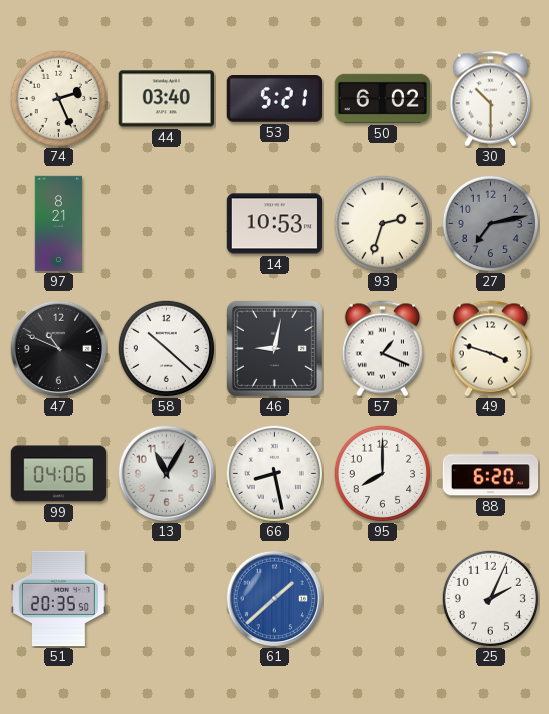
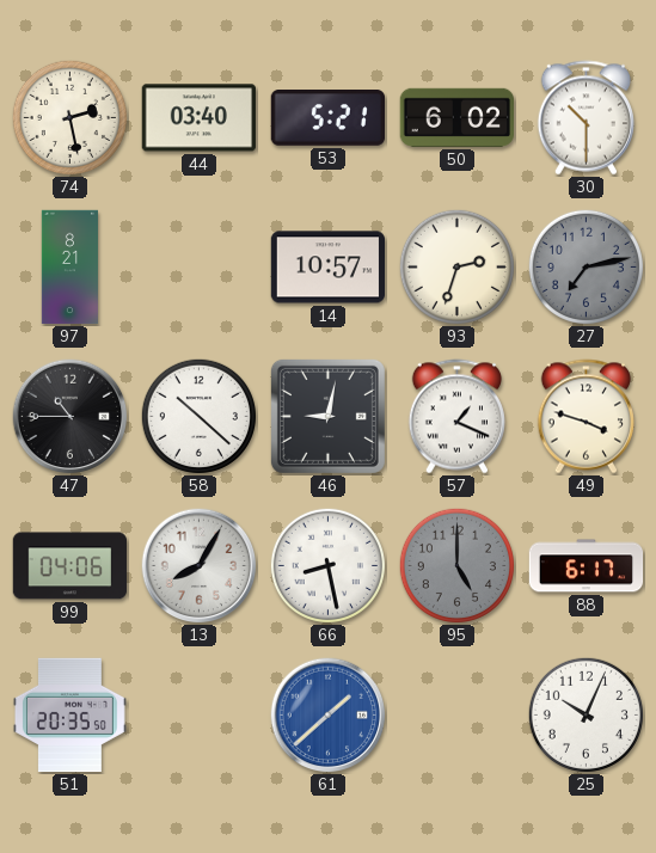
74: 2:26 -> 2:28 (69, 117)
14: 10:53 -> 10:57 (329, 268)
47: 10:49 -> 10:45 (70, 417)
13: 11:05 -> 8:05 (200, 566)
95: 8:00 -> 5:00 (456, 565)
95 dial: white -> grey (456, 565)
88: 6:20 -> 6:17 (587, 566)
25: 2:04 -> 10:04 (586, 714)
